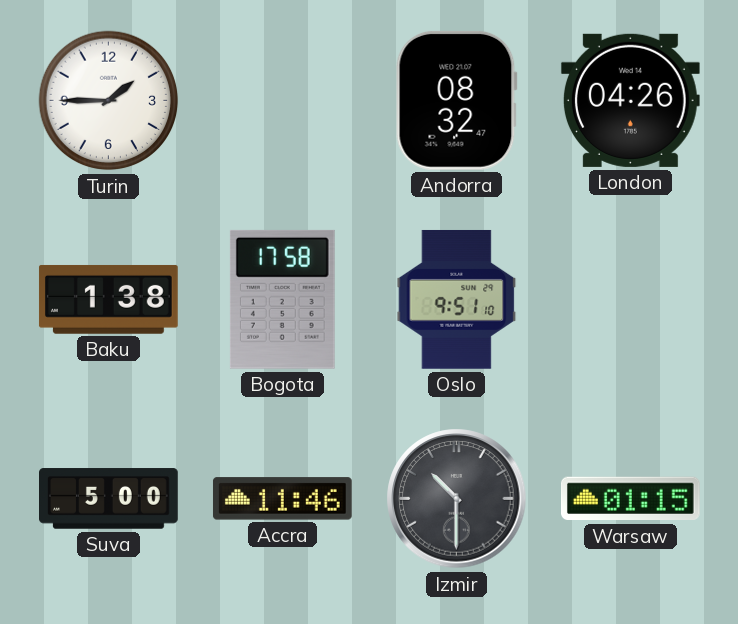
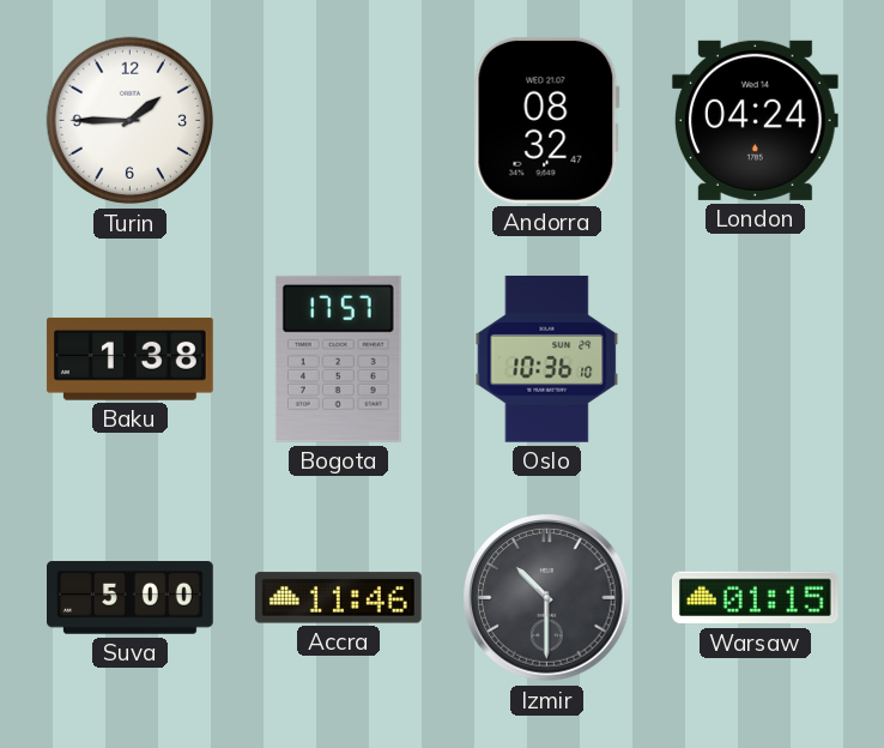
London: 04:26 -> 04:24 (755, 120)
Bogota: 17:58 -> 17:57 (338, 358)
Oslo: 9:51 -> 10:36 (547, 358)
